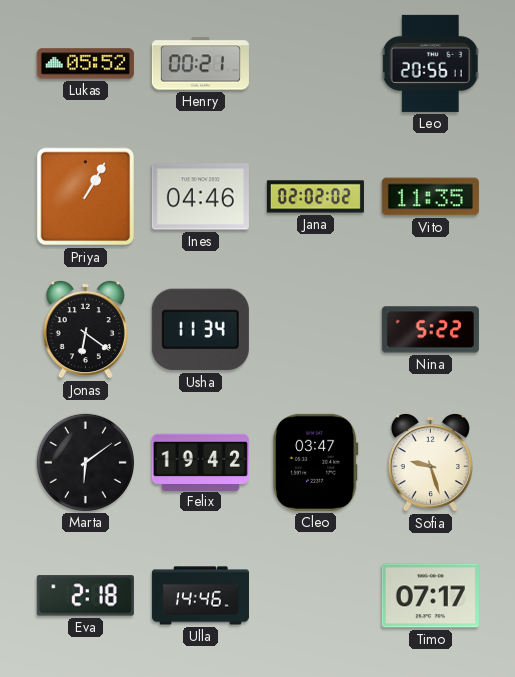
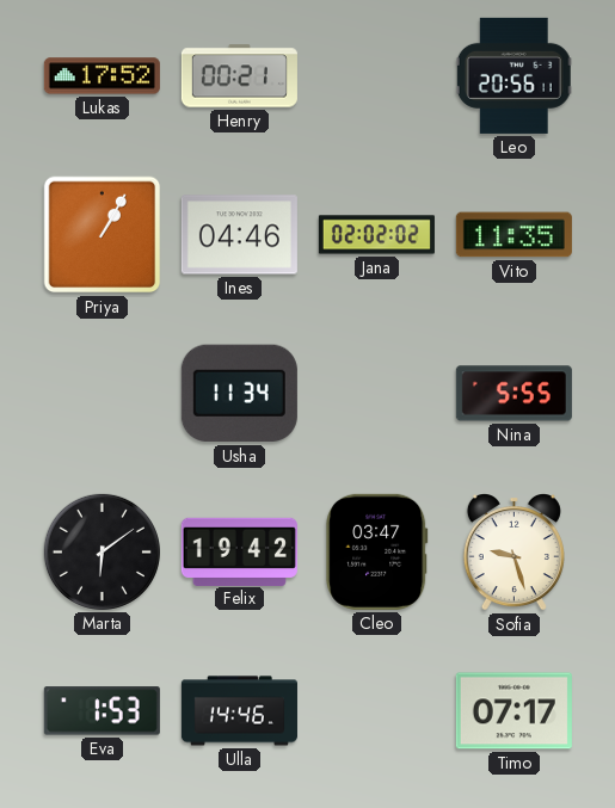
Lukas: 05:52 -> 17:52 (102, 76)
Jonas: 6:21 -> none (85, 330)
Nina: 5:22 -> 5:55 (513, 394)
Eva: 2:18 -> 1:53 (102, 711)
